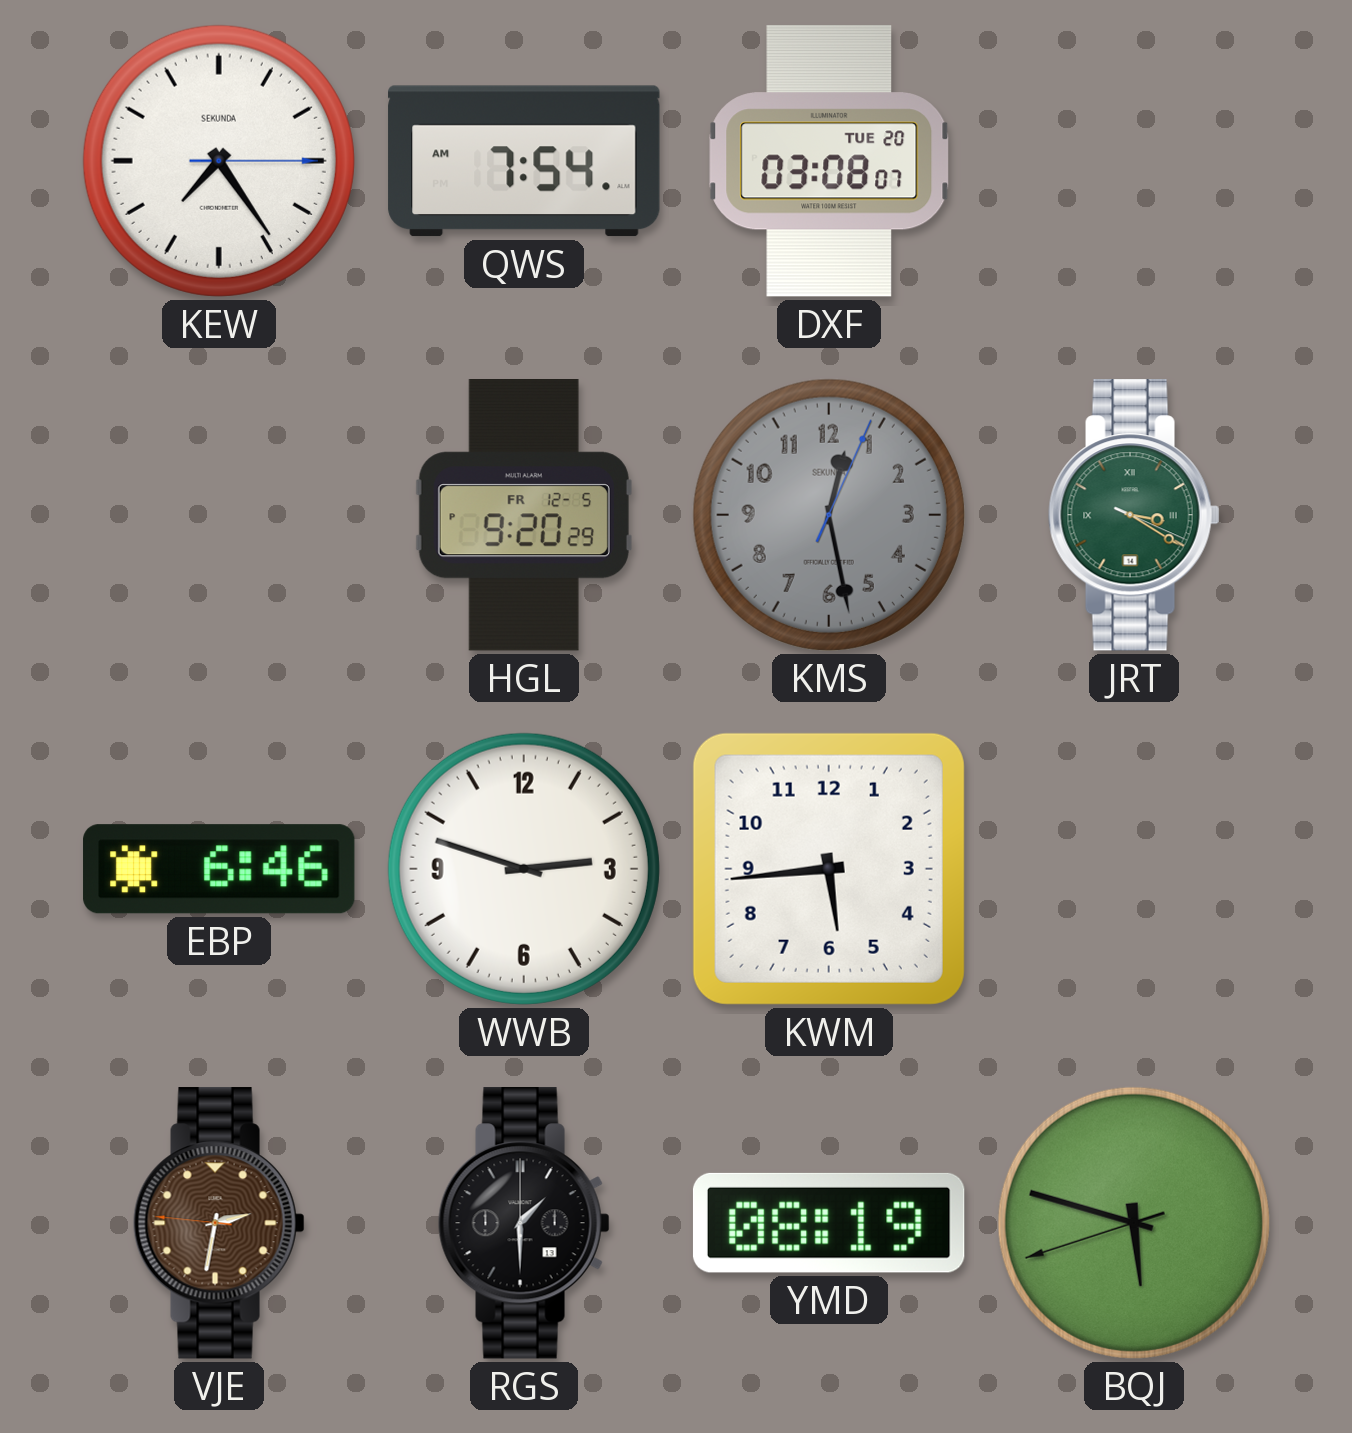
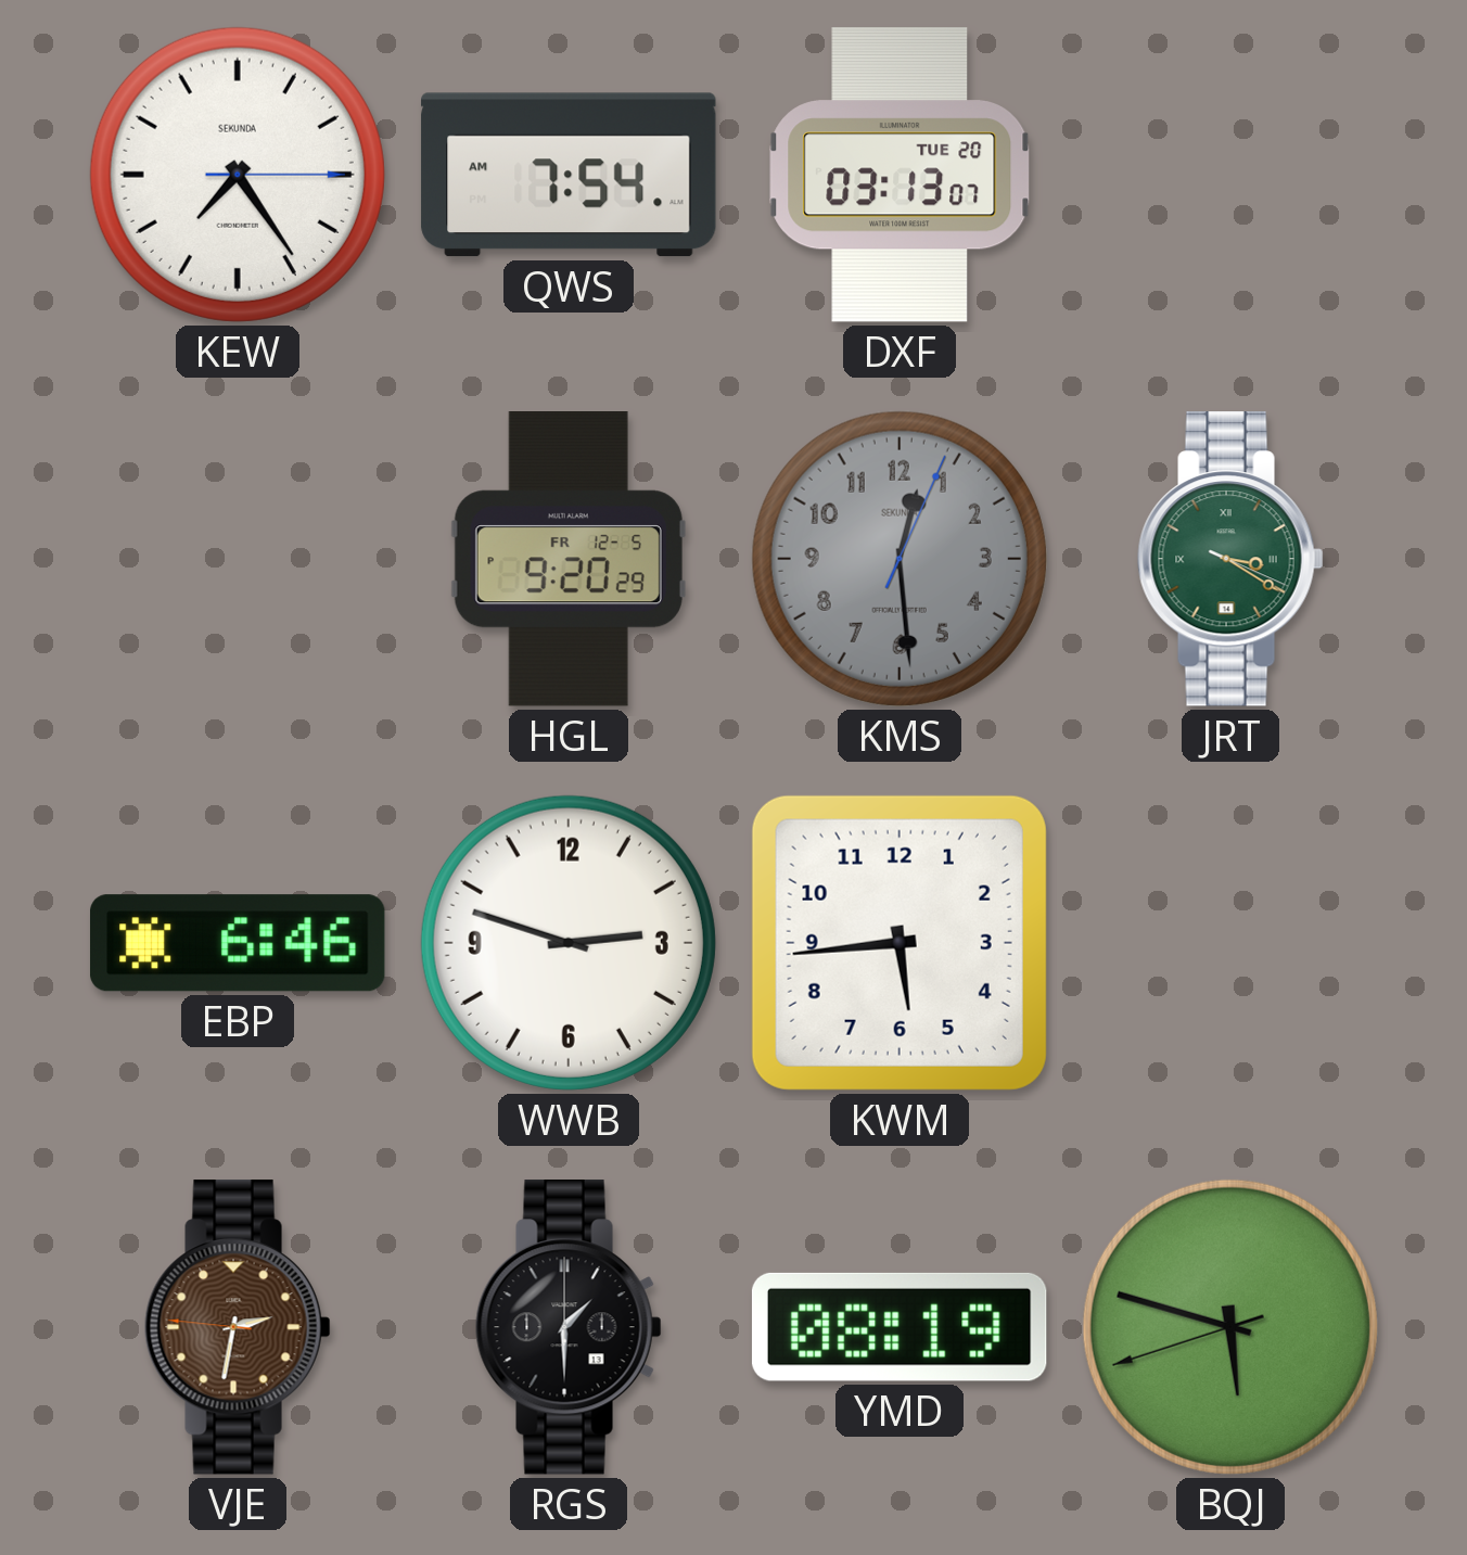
DXF: 03:08 -> 03:13 (900, 175)
KMS: 12:28 -> 12:29 (900, 559)
